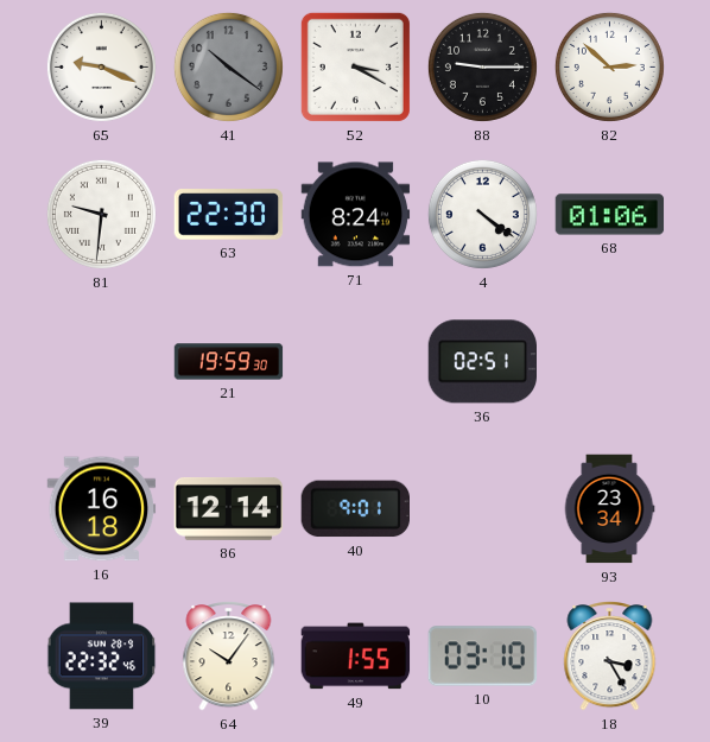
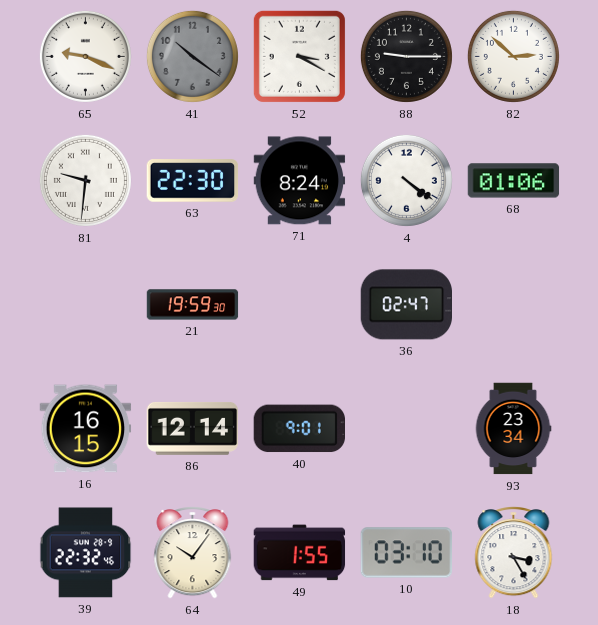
36: 02:51 -> 02:47 (407, 305)
16: 16:18 -> 16:15 (86, 429)
